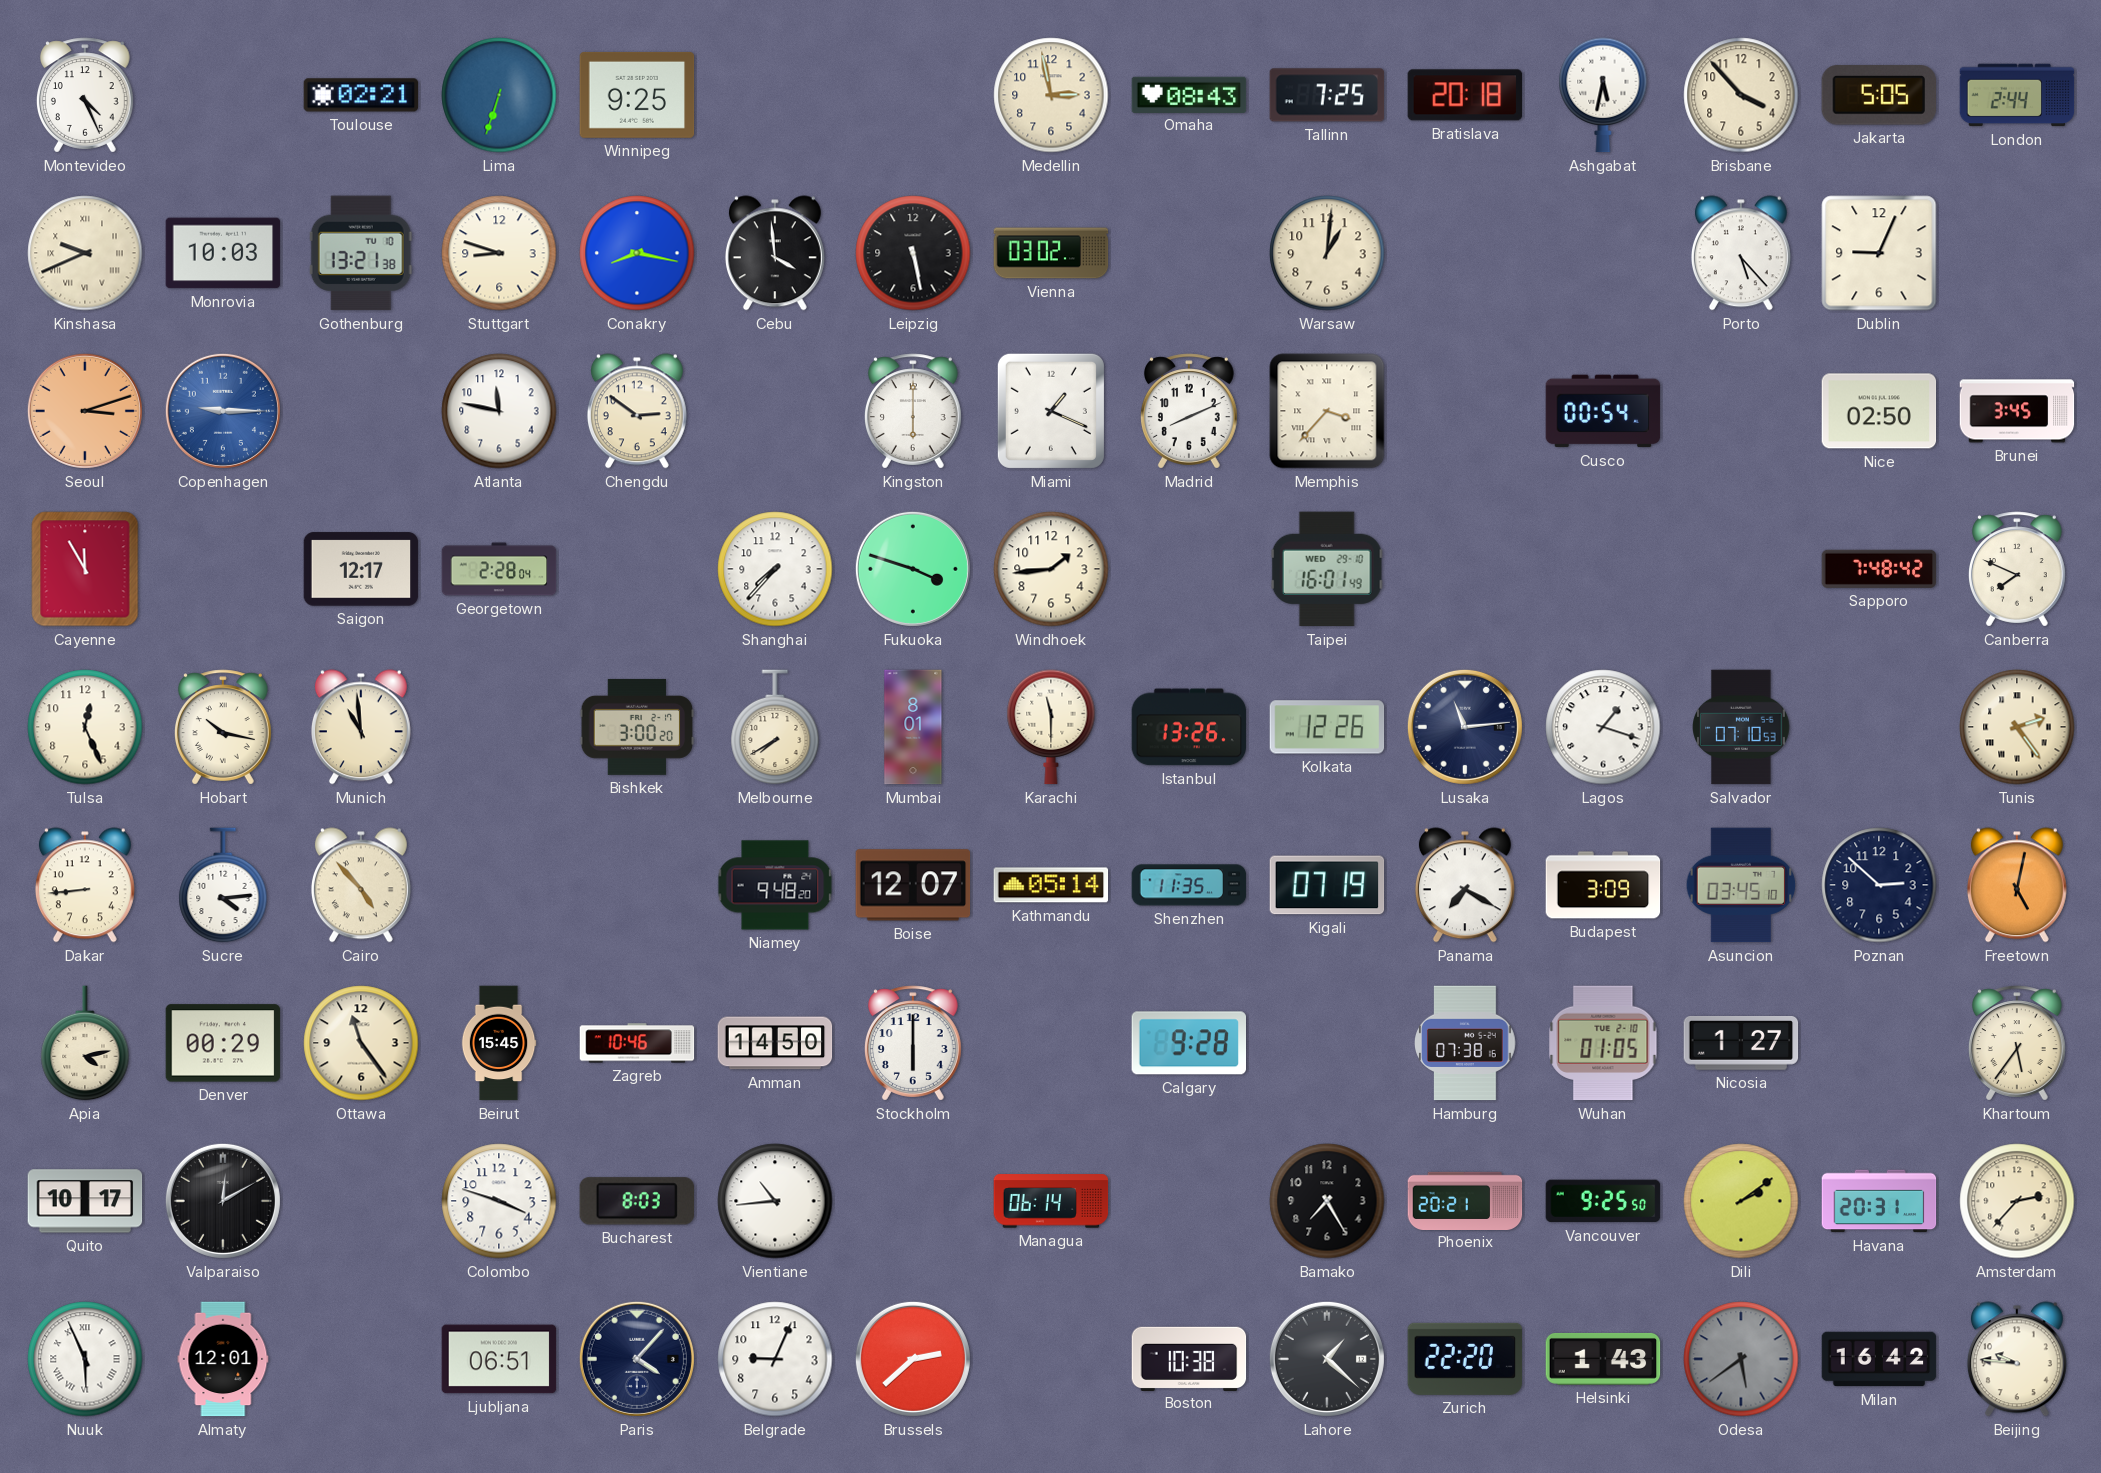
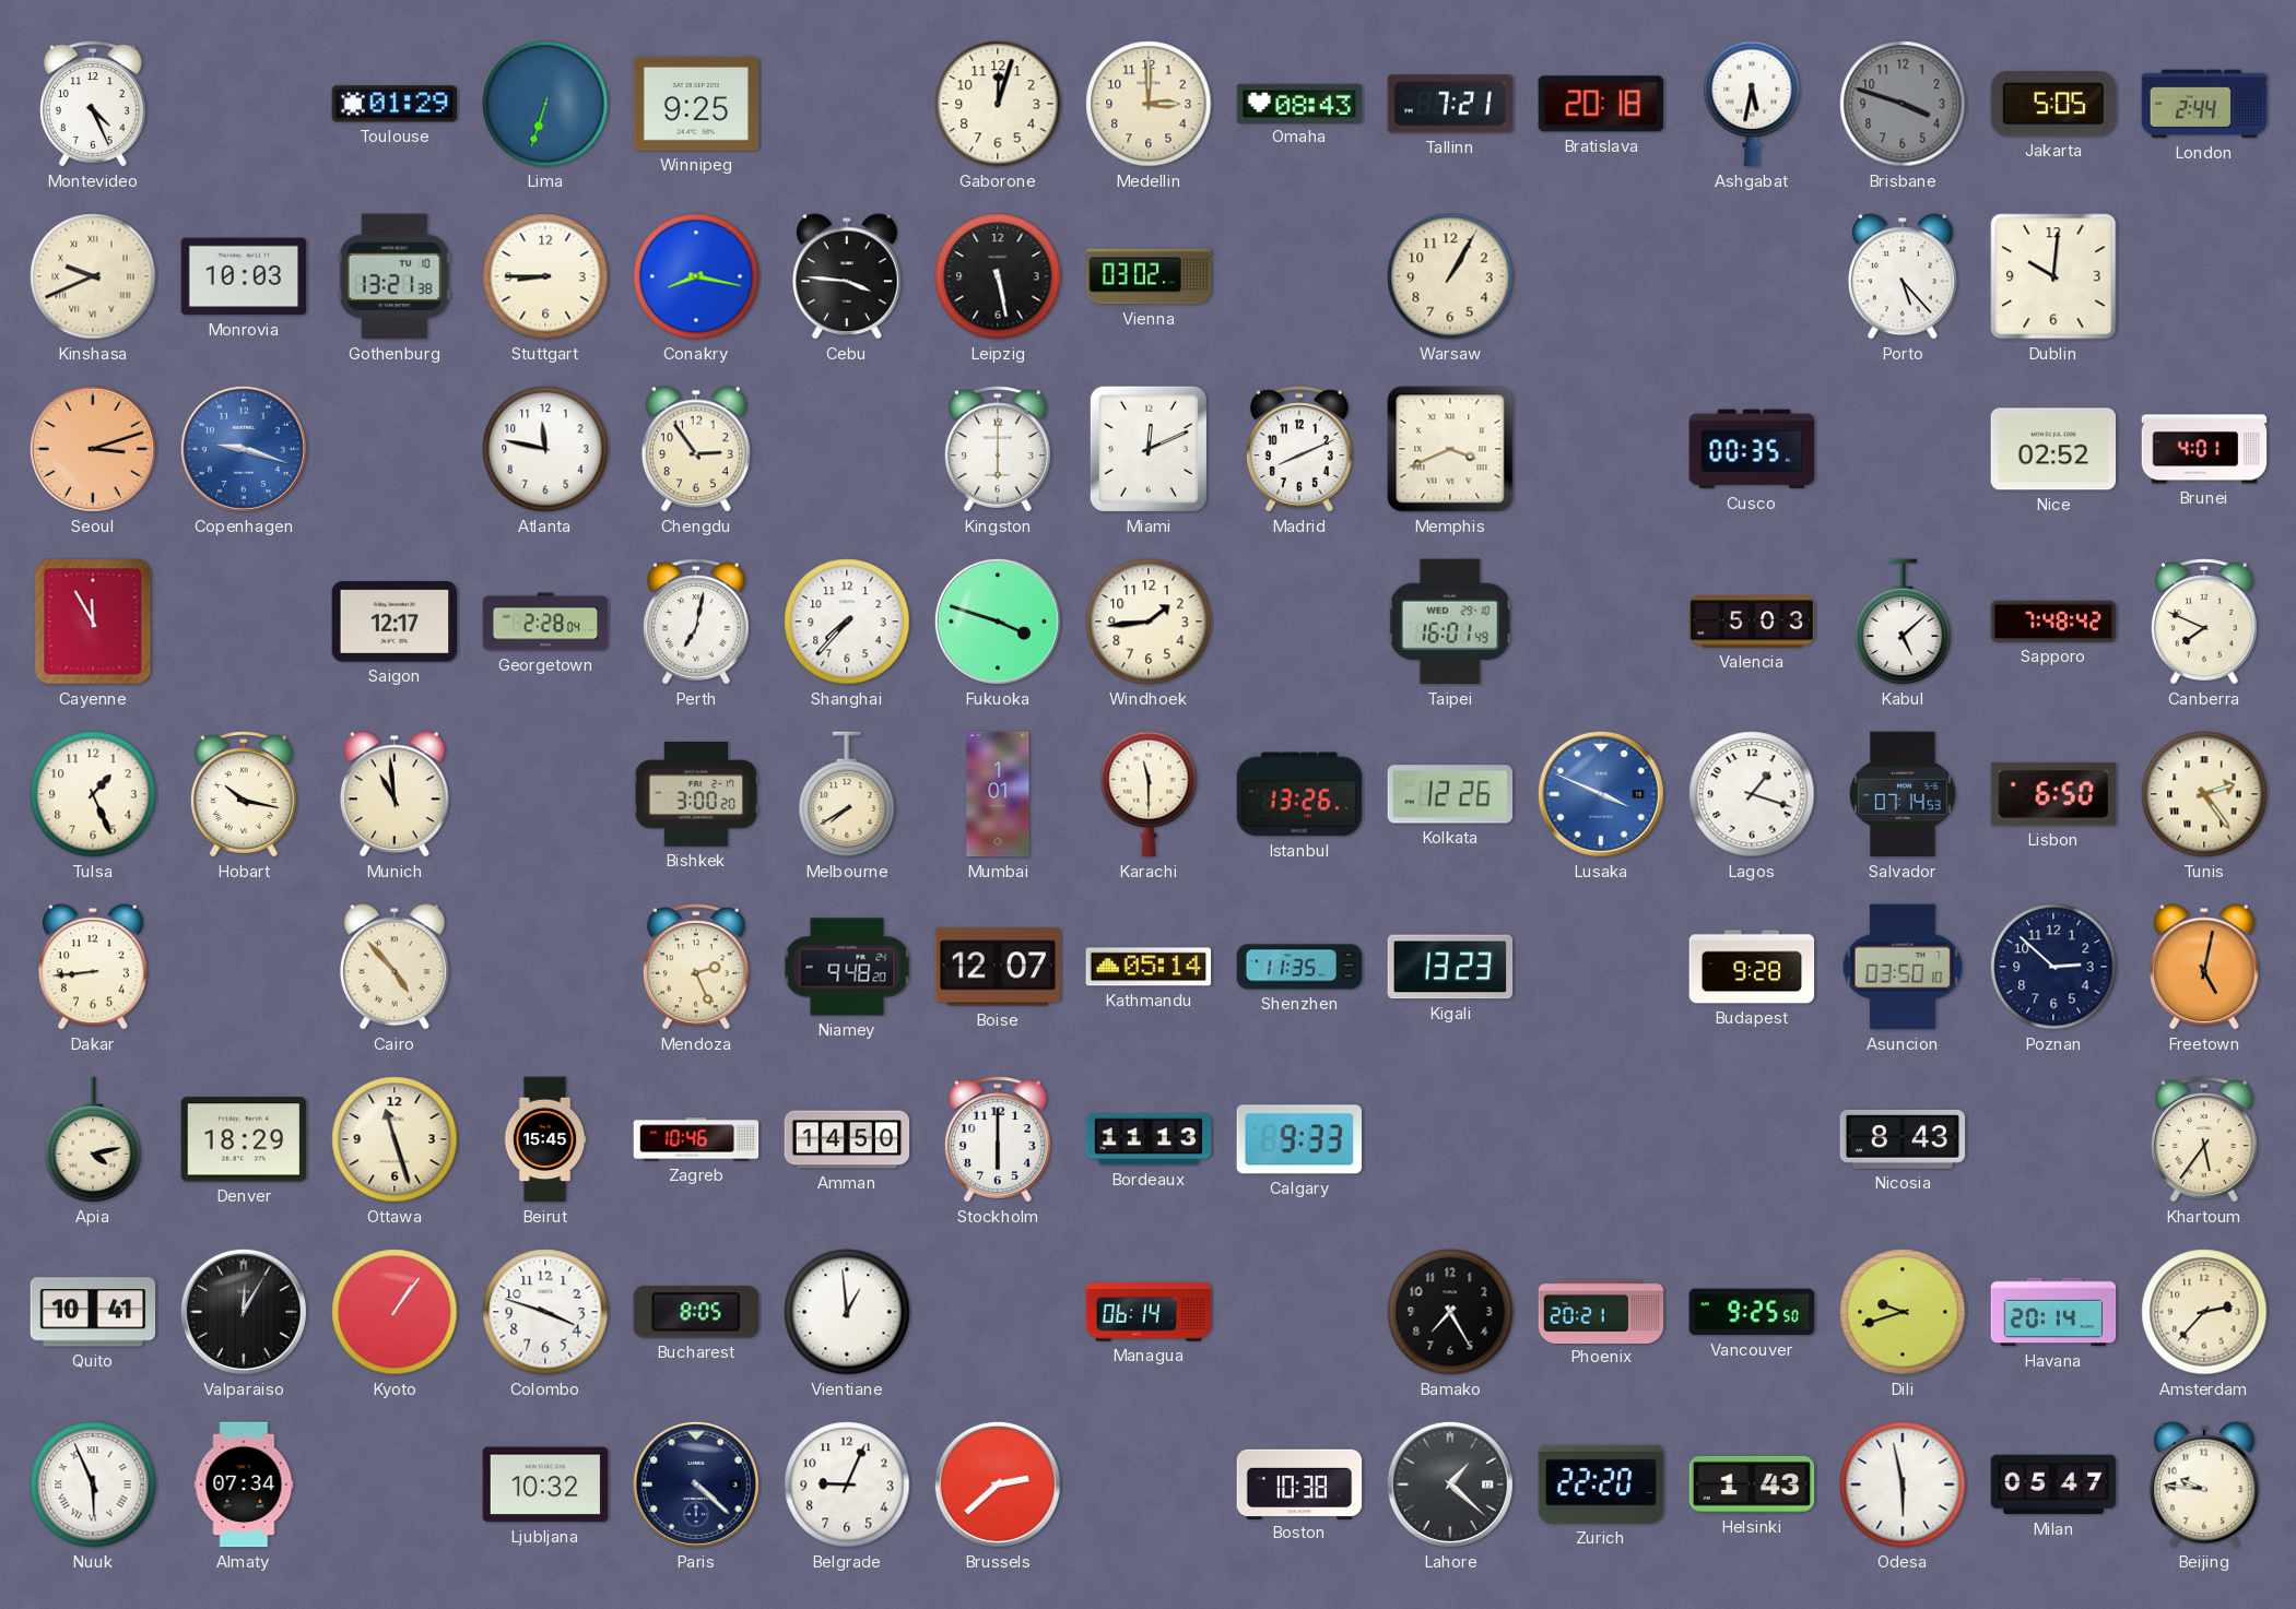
Toulouse: 02:21 -> 01:29 (395, 104)
Gaborone: none -> 12:03 (998, 104)
Medellin: 2:58 -> 3:00 (1149, 104)
Tallinn: 7:25 -> 7:21 (1450, 104)
Brisbane: 3:53 -> 3:48 (1903, 104)
Brisbane dial: cream -> grey (1903, 104)
Stuttgart: 8:48 -> 8:45 (545, 276)
Cebu: 3:59 -> 3:46 (847, 276)
Warsaw: 1:01 -> 1:05 (1450, 276)
Dublin: 9:04 -> 10:01 (2053, 276)
Copenhagen: 9:15 -> 9:18 (244, 449)
Chengdu: 2:51 -> 2:54 (696, 449)
Miami: 1:19 -> 12:11 (1149, 449)
Memphis: 3:37 -> 3:41 (1450, 449)
Cusco: 00:54 -> 00:35 (1752, 449)
Nice: 02:50 -> 02:52 (2053, 449)
Brunei: 3:45 -> 4:01 (2204, 449)
Perth: none -> 7:02 (696, 622)
Valencia: none -> 5:03 (1752, 622)
Kabul: none -> 5:08 (1903, 622)
Tulsa: 12:26 -> 1:26 (93, 794)
Mumbai: 8:01 -> 1:01 (998, 794)
Lusaka: 11:14 -> 3:49 (1601, 794)
Lusaka dial: navy -> blue (1601, 794)
Salvador: 07:10 -> 07:14 (1903, 794)
Lisbon: none -> 6:50 (2053, 794)
Sucre: 4:14 -> none (223, 885)
Mendoza: none -> 2:26 (696, 967)
Kigali: 07:19 -> 13:23 (1450, 967)
Panama: 7:20 -> none (1465, 885)
Budapest: 3:09 -> 9:28 (1752, 967)
Asuncion: 03:45 -> 03:50 (1903, 967)
Denver: 00:29 -> 18:29 (244, 1139)
Ottawa: 11:24 -> 11:27 (395, 1139)
Bordeaux: none -> 11:13 (1149, 1139)
Calgary: 9:28 -> 9:33 (1298, 1139)
Hamburg: 07:38 -> none (1466, 1043)
Wuhan: 01:05 -> none (1603, 1043)
Nicosia: 1:27 -> 8:43 (1903, 1140)
Quito: 10:17 -> 10:41 (93, 1312)
Valparaiso: 12:10 -> 12:05 (244, 1312)
Kyoto: none -> 1:06 (395, 1312)
Bucharest: 8:03 -> 8:05 (695, 1312)
Vientiane: 10:44 -> 12:59 (847, 1312)
Dili: 2:09 -> 9:42 (1903, 1312)
Havana: 20:31 -> 20:14 (2053, 1312)
Almaty: 12:01 -> 07:34 (244, 1484)
Ljubljana: 06:51 -> 10:32 (545, 1484)
Paris: 4:07 -> 4:22 (696, 1484)
Odesa: 5:39 -> 5:58 (1903, 1484)
Odesa dial: grey -> white (1903, 1484)
Milan: 16:42 -> 05:47 (2053, 1484)
